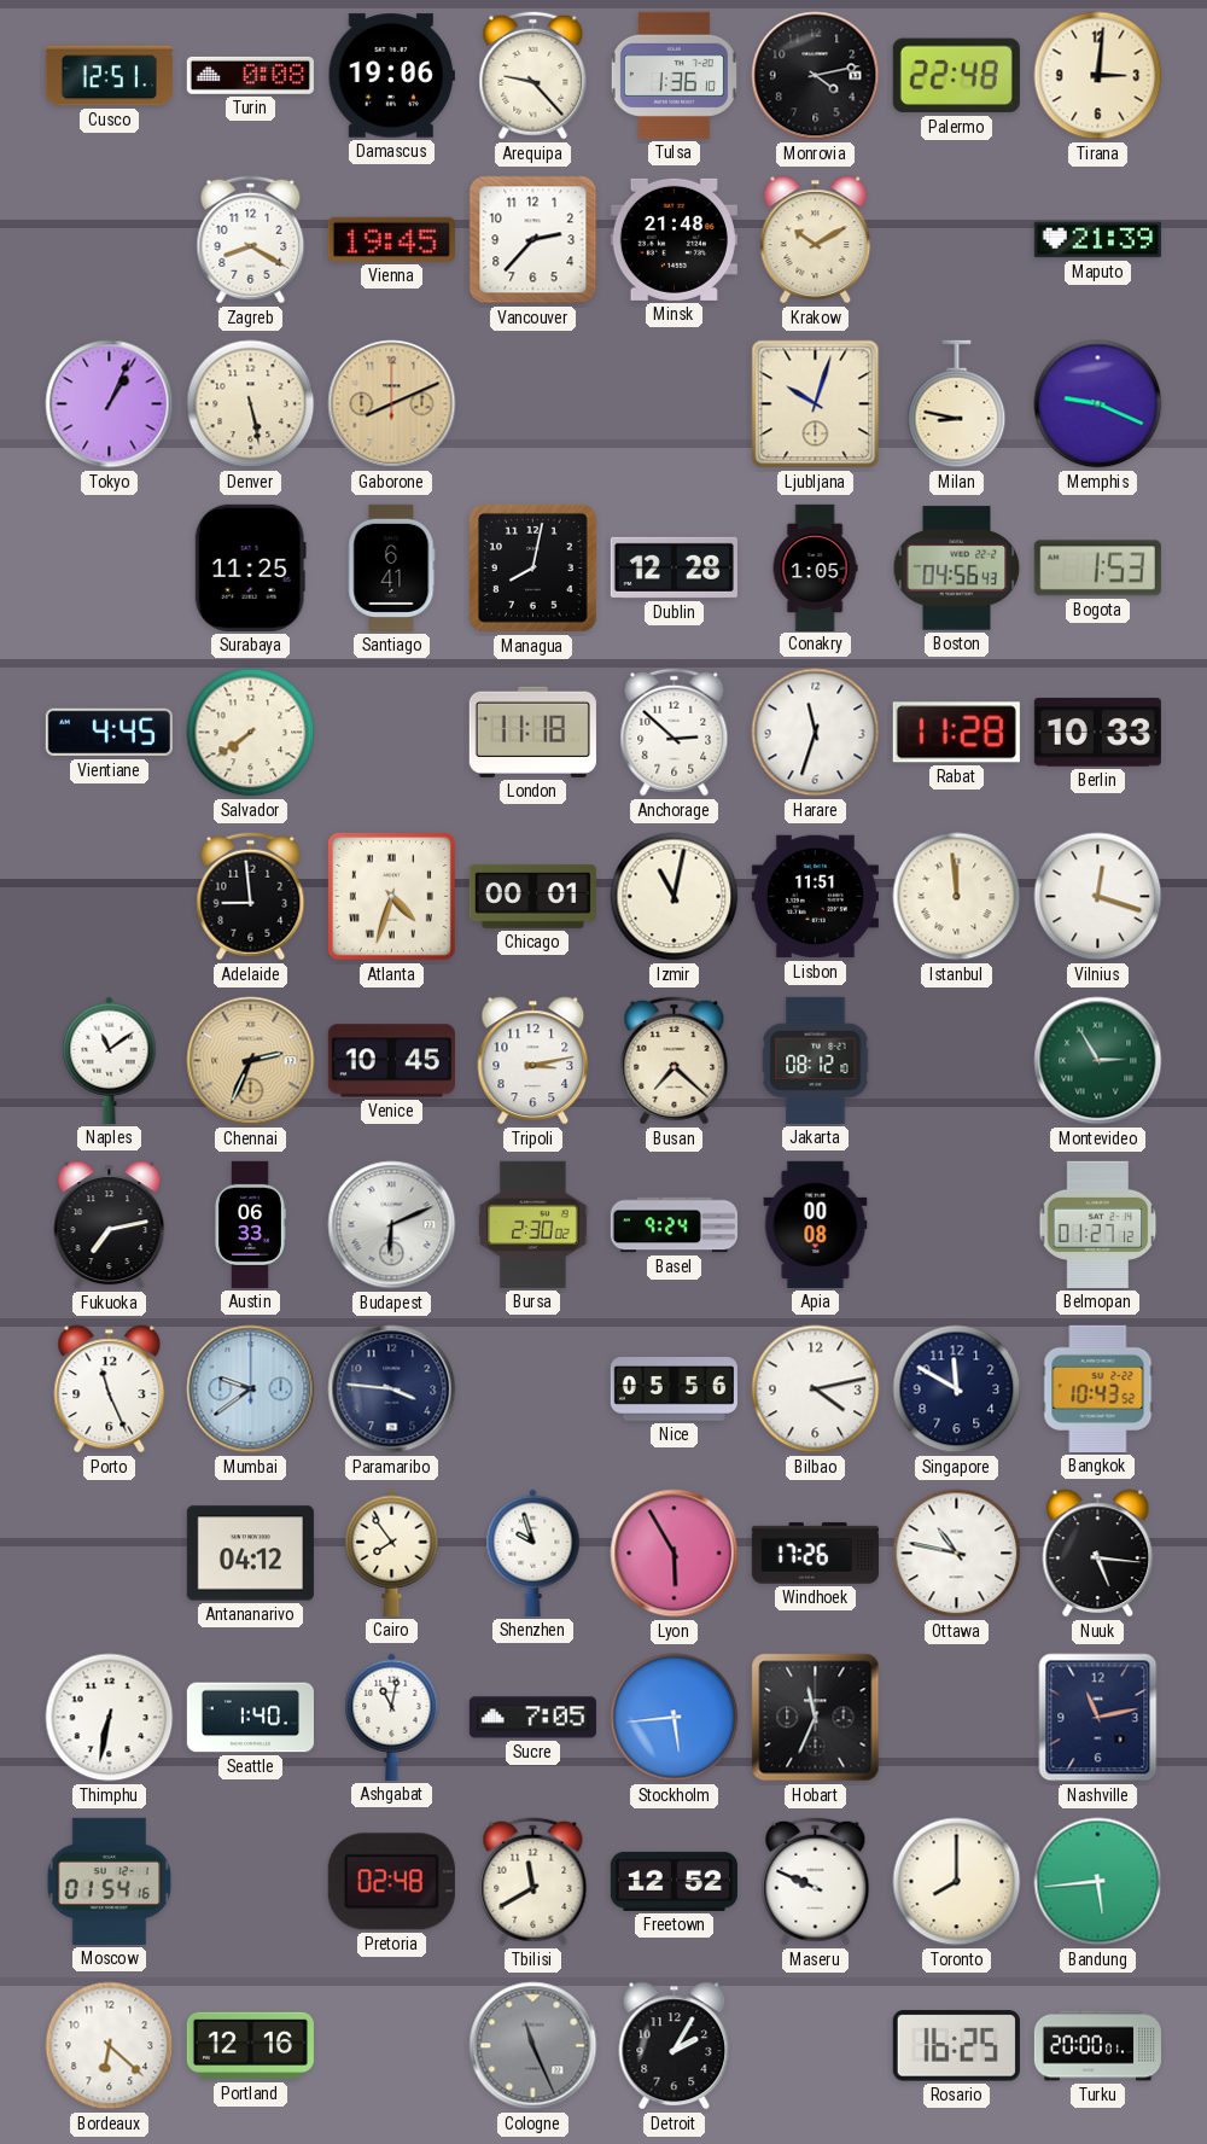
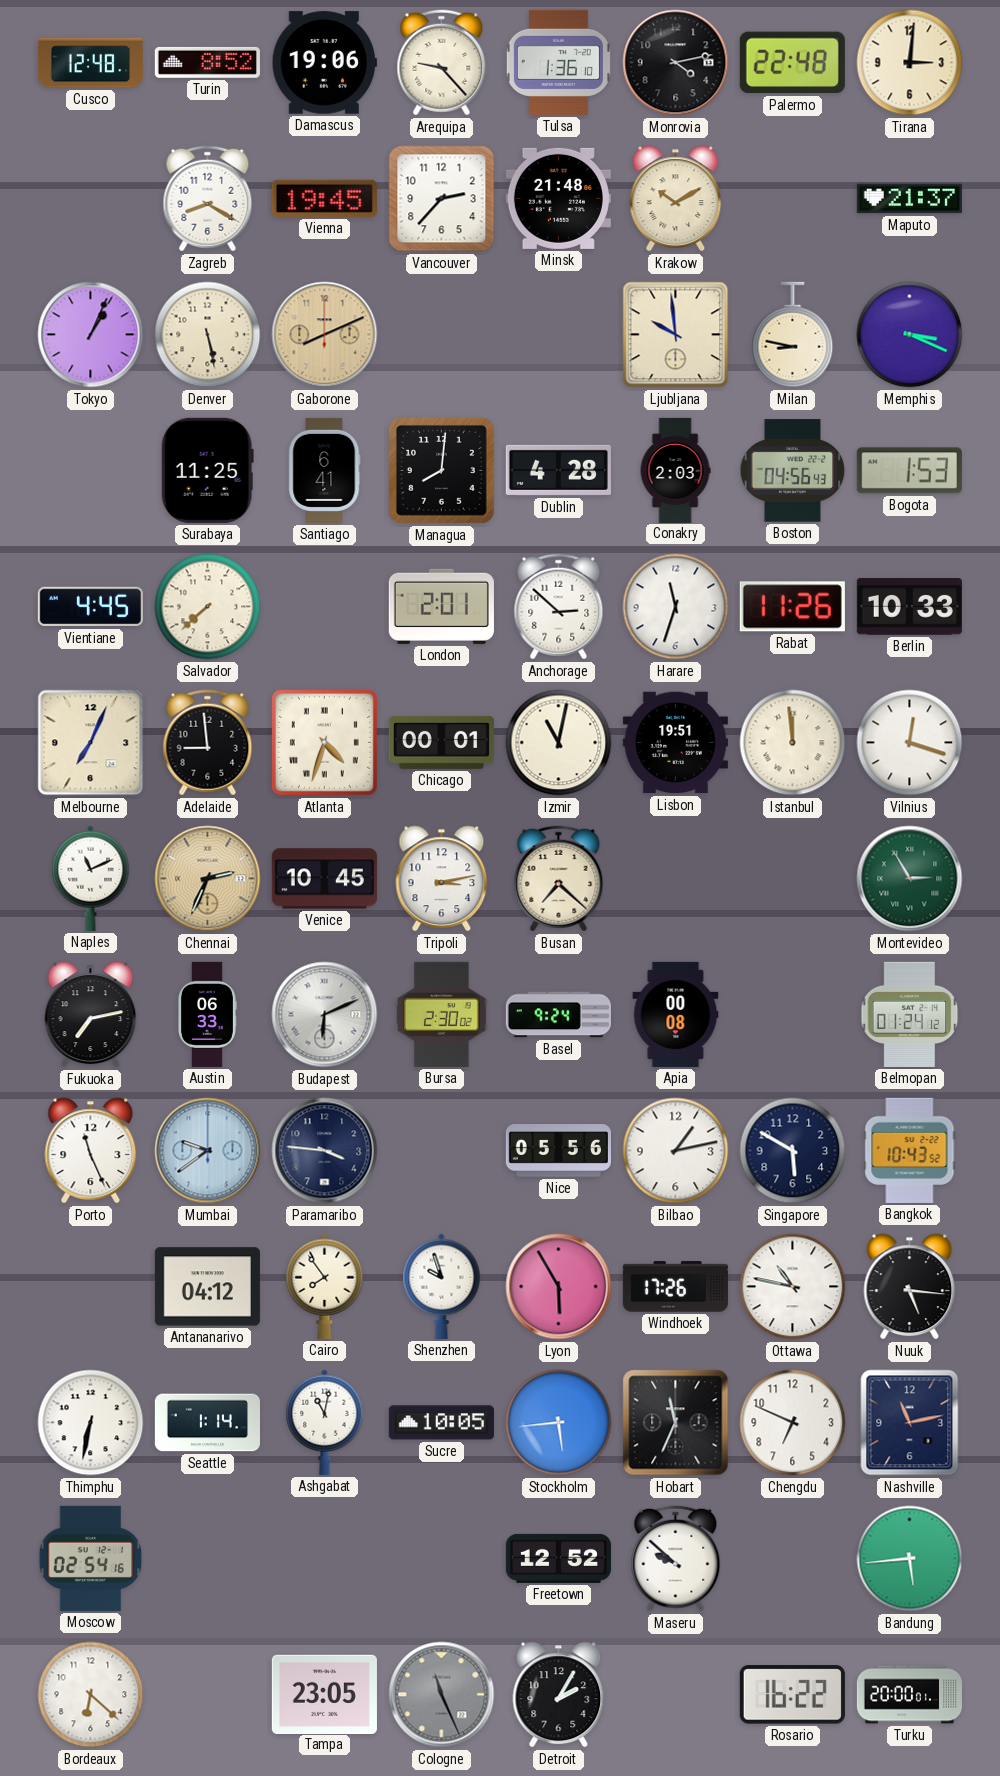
Cusco: 12:51 -> 12:48 (90, 63)
Turin: 0:08 -> 8:52 (207, 62)
Maputo: 21:39 -> 21:37 (909, 199)
Ljubljana: 10:03 -> 9:59 (676, 335)
Memphis: 9:19 -> 3:19 (910, 335)
Managua: 8:02 -> 8:01 (441, 470)
Dublin: 12:28 -> 4:28 (558, 470)
Conakry: 1:05 -> 2:03 (675, 470)
Salvador: 7:39 -> 7:38 (208, 607)
London: 11:18 -> 2:01 (441, 606)
Rabat: 11:28 -> 11:26 (792, 607)
Melbourne: none -> 7:04 (91, 743)
Lisbon: 11:51 -> 19:51 (675, 743)
Naples: 11:09 -> 11:11 (91, 878)
Jakarta: 08:12 -> none (816, 1060)
Belmopan: 01:27 -> 01:24 (910, 1014)
Bilbao: 4:13 -> 1:13 (676, 1151)
Singapore: 11:50 -> 5:50 (793, 1151)
Seattle: 1:40 -> 1:14 (207, 1423)
Sucre: 7:05 -> 10:05 (441, 1423)
Chengdu: none -> 6:49 (793, 1423)
Moscow: 01:54 -> 02:54 (91, 1558)
Pretoria: 02:48 -> none (391, 1882)
Tbilisi: 11:40 -> none (533, 1882)
Maseru: 9:49 -> 9:52 (676, 1559)
Toronto: 8:00 -> none (957, 1882)
Portland: 12:16 -> none (250, 2046)
Tampa: none -> 23:05 (324, 1694)
Rosario: 16:25 -> 16:22 (792, 1695)
